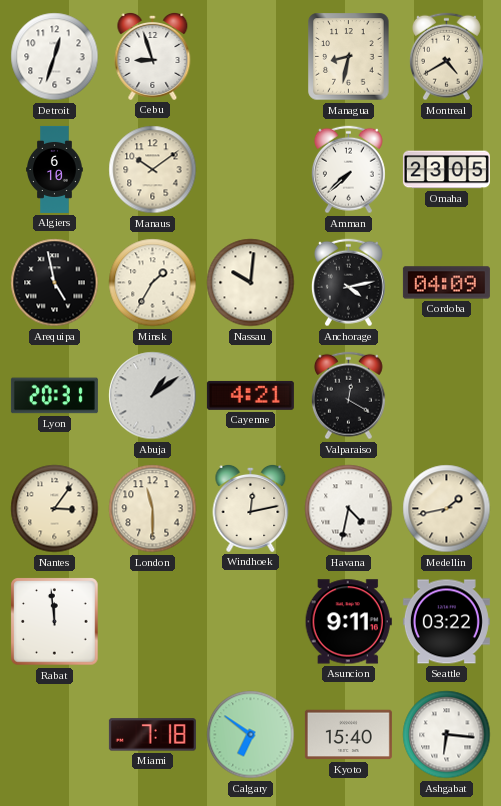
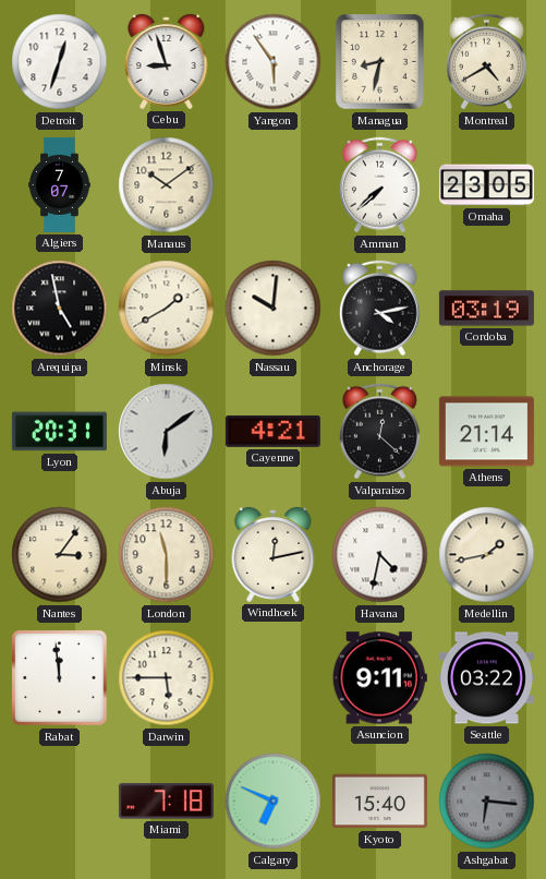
Yangon: none -> 5:54 (274, 62)
Algiers: 6:10 -> 7:07 (60, 184)
Minsk: 1:35 -> 1:40 (167, 309)
Cordoba: 04:09 -> 03:19 (486, 309)
Abuja: 1:09 -> 6:09 (167, 432)
Valparaiso: 12:20 -> 12:22 (379, 432)
Athens: none -> 21:14 (486, 432)
Darwin: none -> 5:45 (167, 678)
Calgary: 6:51 -> 6:49 (274, 802)
Ashgabat dial: white -> grey (487, 802)
